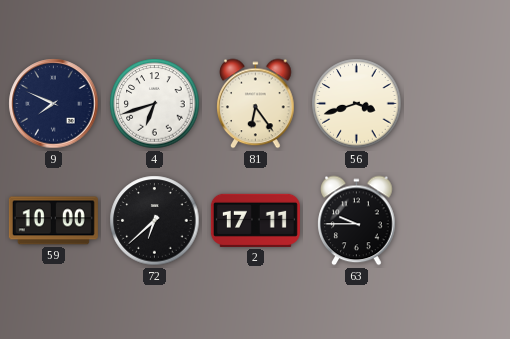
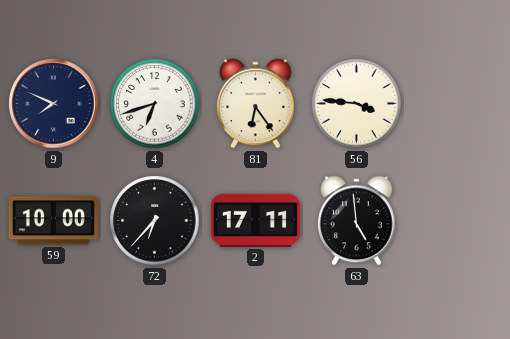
56: 3:42 -> 3:46 (357, 104)
72: 6:38 -> 6:37 (155, 221)
63: 9:45 -> 4:59 (357, 221)
